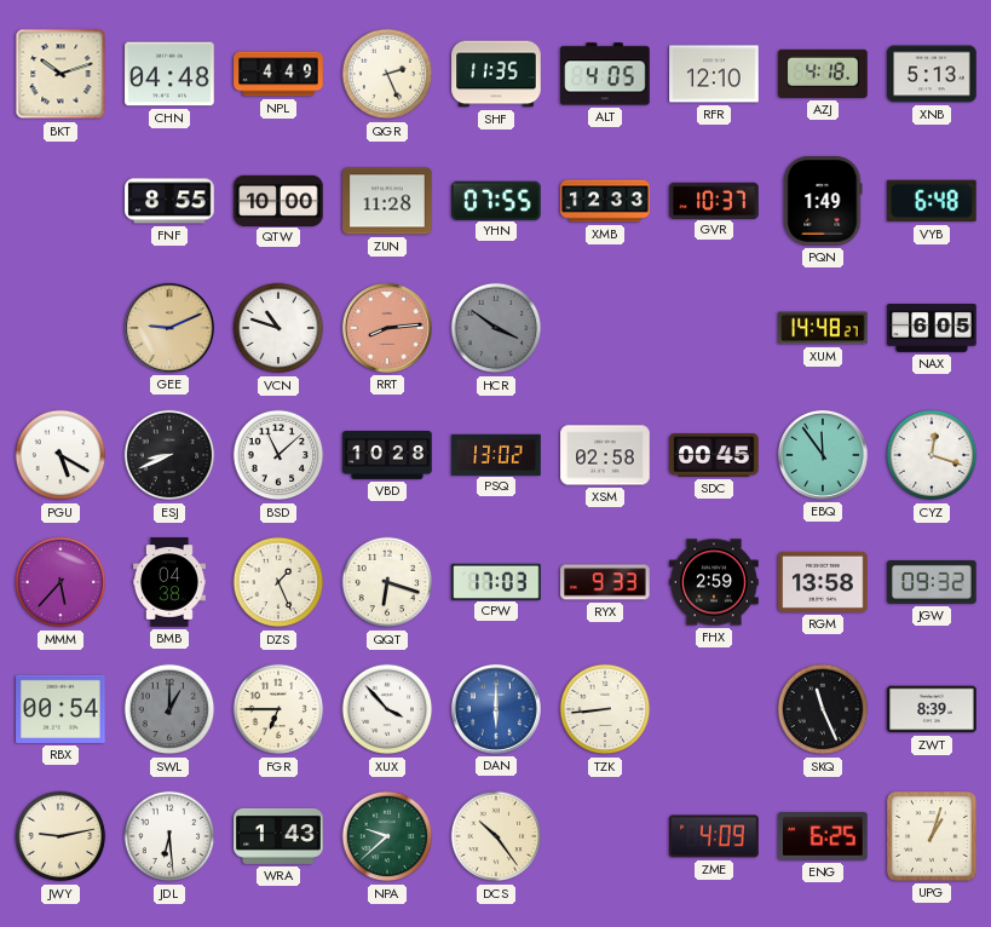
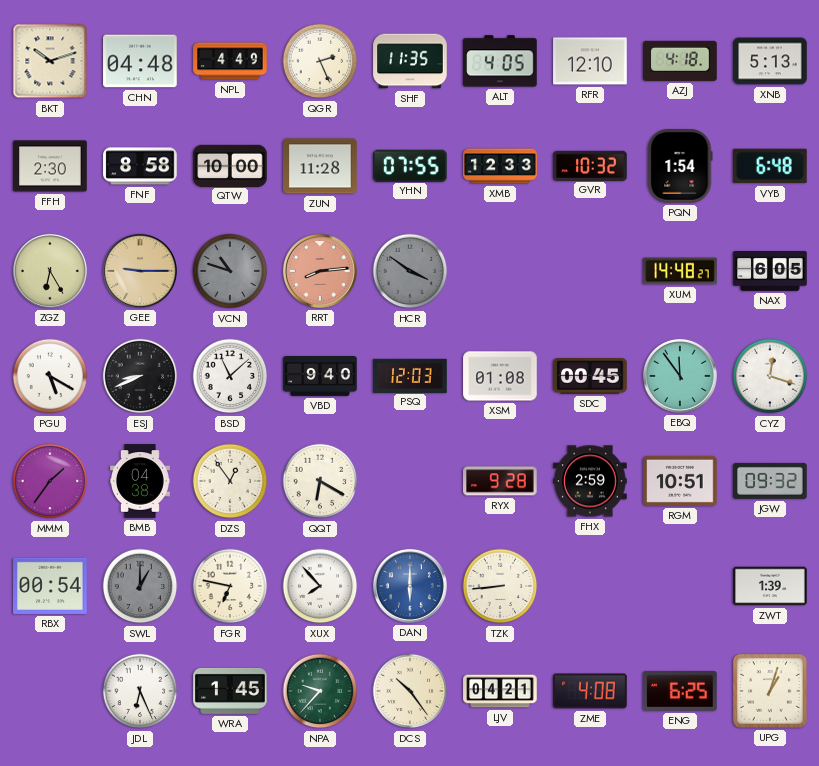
FFH: none -> 2:30 (50, 166)
FNF: 8:55 -> 8:58 (140, 166)
GVR: 10:37 -> 10:32 (590, 165)
PQN: 1:49 -> 1:54 (680, 166)
ZGZ: none -> 6:25 (50, 271)
GEE: 9:11 -> 9:15 (140, 271)
VCN dial: white -> grey (230, 271)
VBD: 10:28 -> 9:40 (320, 377)
PSQ: 13:02 -> 12:03 (410, 375)
XSM: 02:58 -> 01:08 (500, 376)
MMM: 5:37 -> 1:36 (50, 481)
DZS: 1:26 -> 12:54 (230, 481)
QQT: 6:18 -> 6:20 (320, 481)
CPW: 17:03 -> none (496, 581)
RYX: 9:33 -> 9:28 (500, 481)
RGM: 13:58 -> 10:51 (680, 481)
FGR: 6:45 -> 6:47 (230, 586)
XUX: 3:53 -> 7:53 (320, 586)
SKQ: 11:26 -> none (823, 709)
ZWT: 8:39 -> 1:39 (770, 586)
JWY: 9:13 -> none (61, 836)
JDL: 6:29 -> 6:26 (140, 691)
WRA: 1:43 -> 1:45 (230, 691)
NPA: 9:38 -> 9:37 (320, 691)
LJV: none -> 04:21 (500, 691)
ZME: 4:09 -> 4:08 (590, 691)
